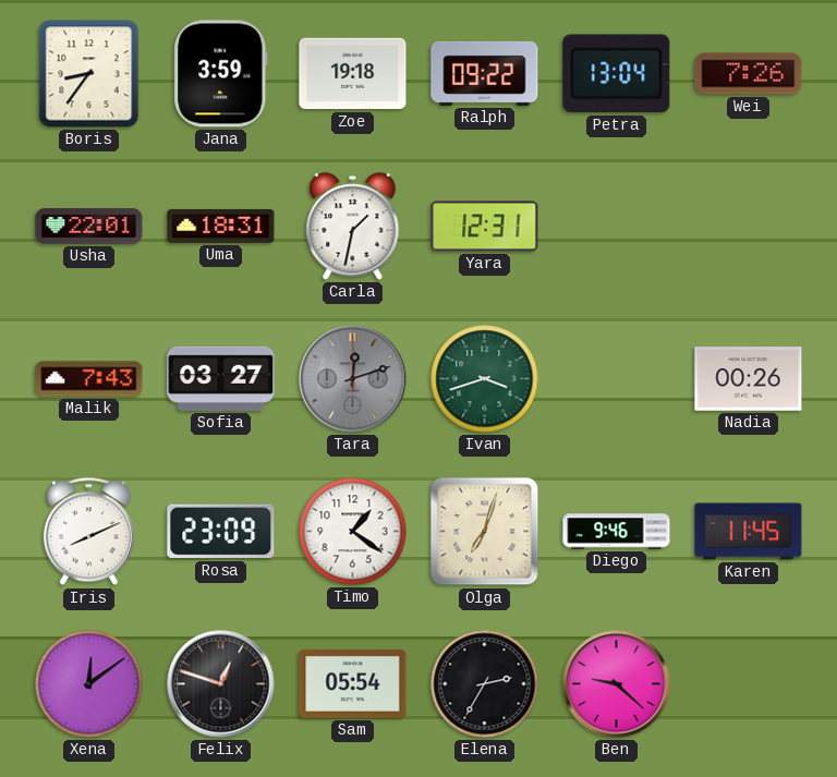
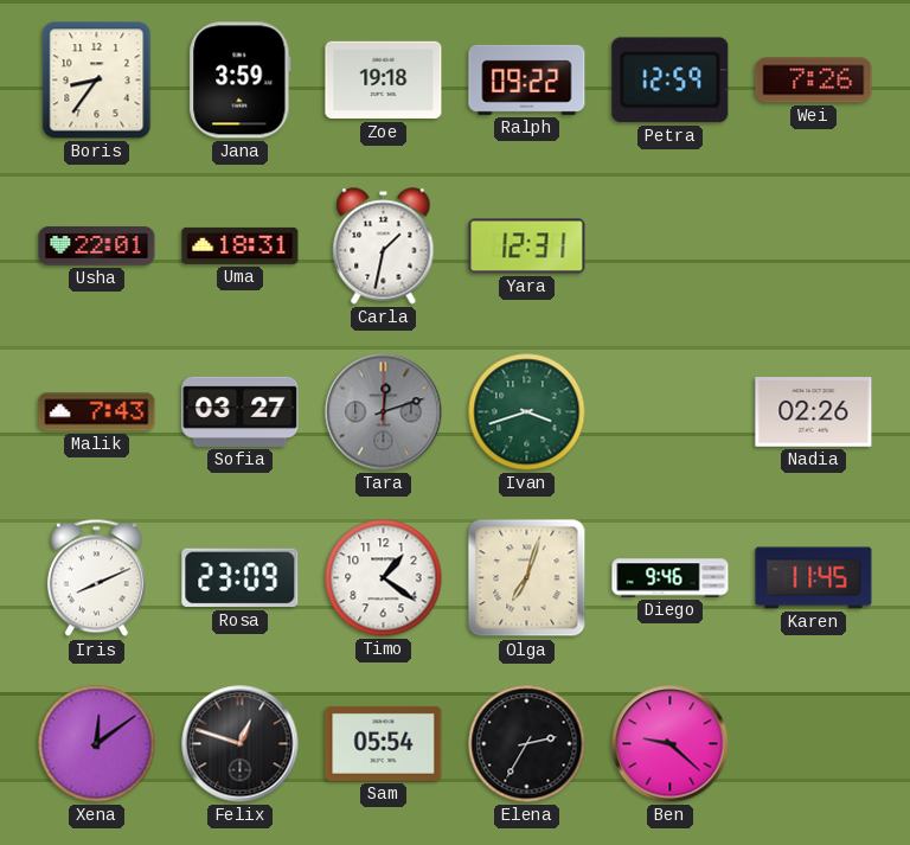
Petra: 13:04 -> 12:59 (671, 81)
Nadia: 00:26 -> 02:26 (814, 412)
